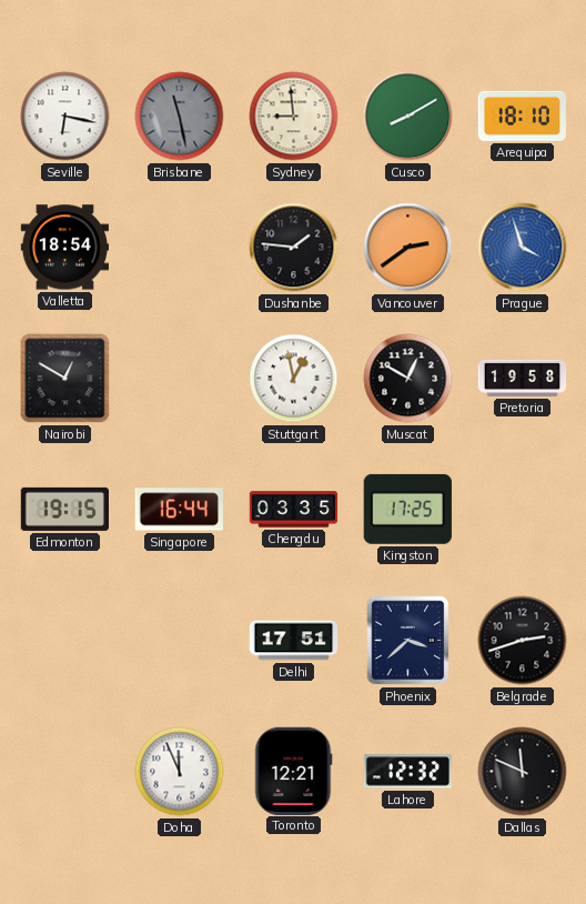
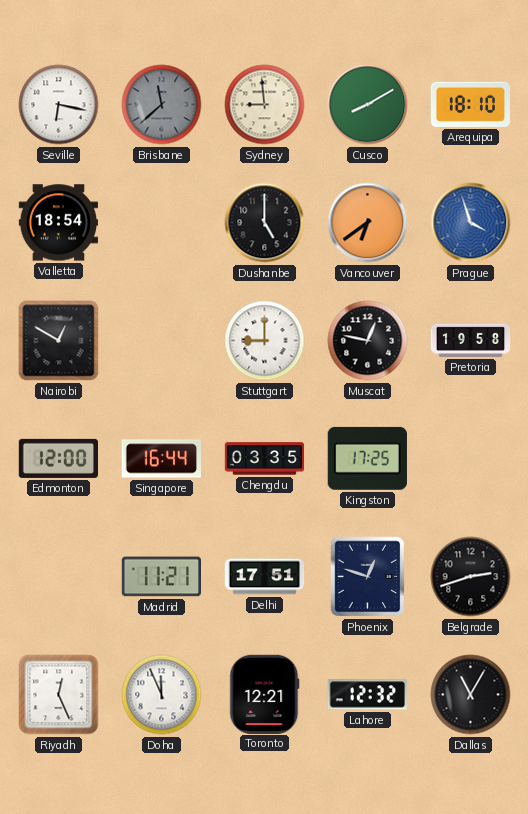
Brisbane: 11:28 -> 11:38 (162, 105)
Dushanbe: 1:46 -> 5:00 (265, 223)
Vancouver: 2:39 -> 6:39 (368, 223)
Stuttgart: 12:58 -> 9:00 (265, 341)
Muscat: 12:50 -> 12:47 (368, 341)
Edmonton: 19:15 -> 12:00 (58, 458)
Madrid: none -> 11:21 (161, 577)
Phoenix: 3:38 -> 12:48 (368, 577)
Riyadh: none -> 12:26 (59, 695)
Dallas: 11:49 -> 11:05 (471, 695)
